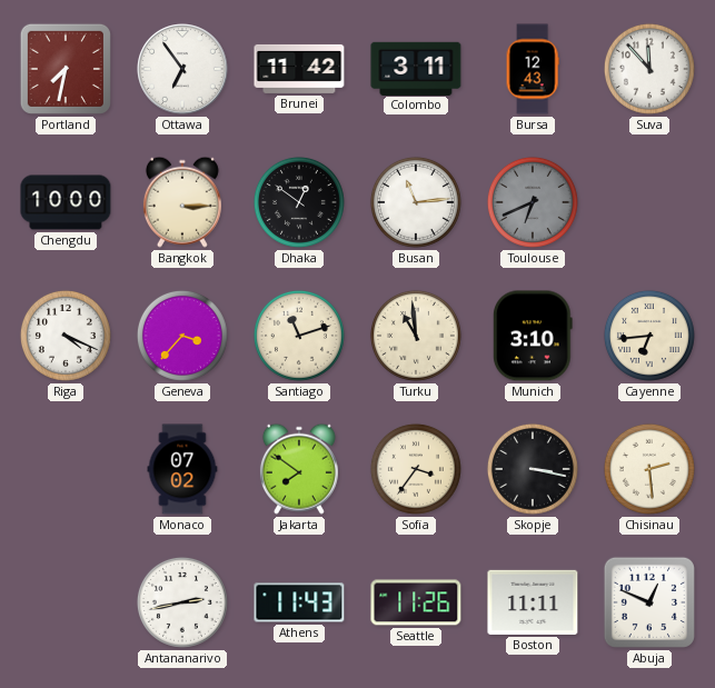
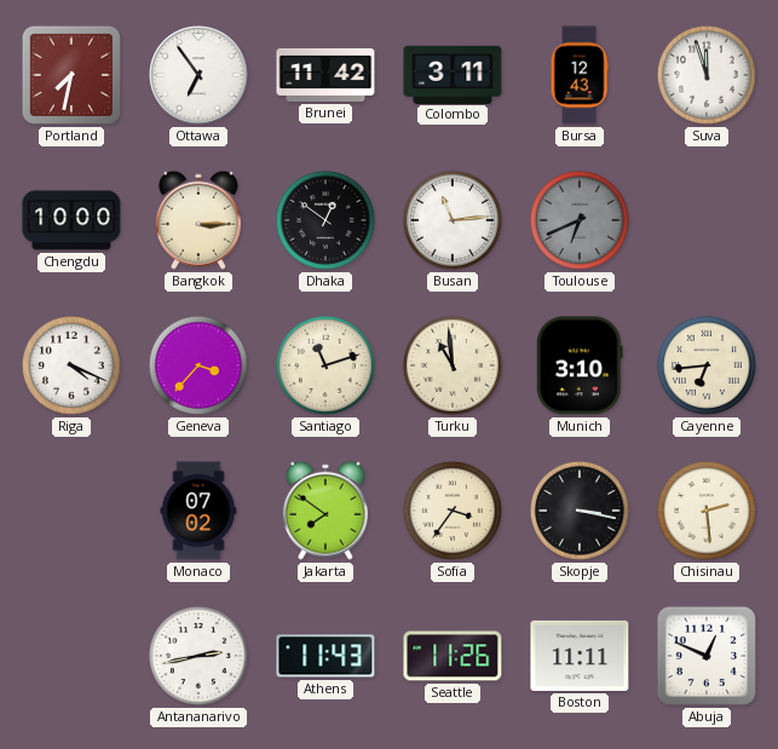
Suva: 11:53 -> 11:57 (707, 75)
